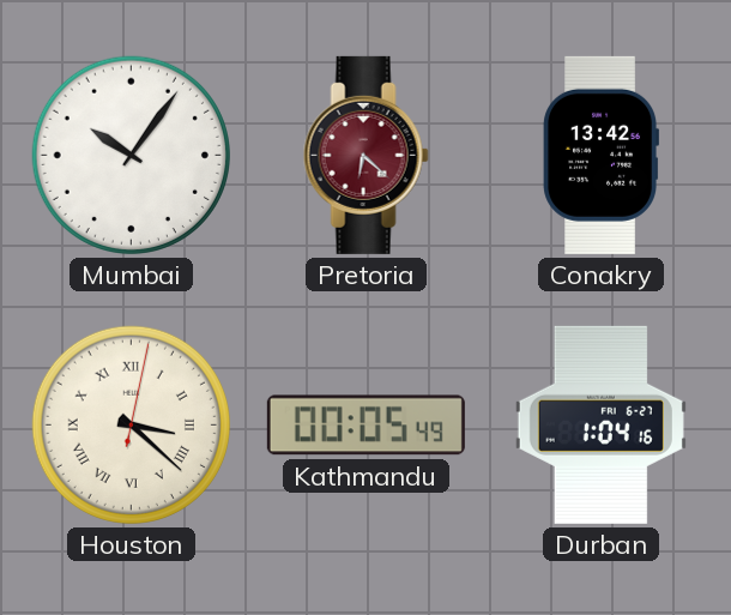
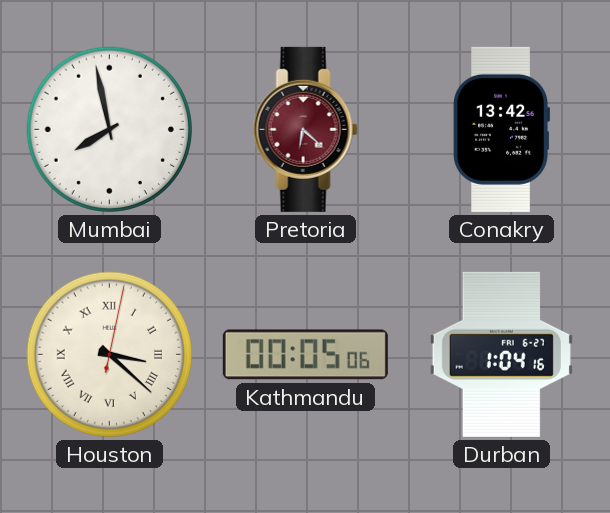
Mumbai: 10:06 -> 7:58 (109, 129)
Kathmandu: 00:05:49 -> 00:05:06 (305, 355)
